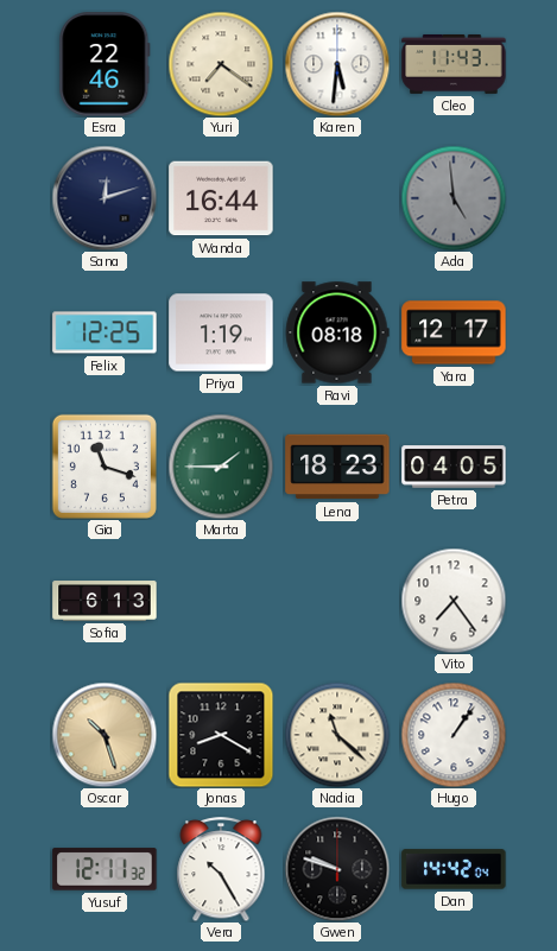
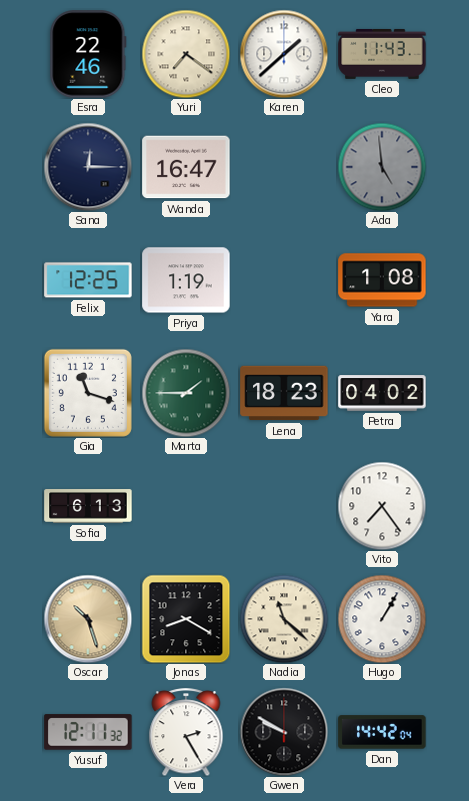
Karen: 5:31 -> 1:38 (284, 54)
Sana: 12:12 -> 12:15 (88, 167)
Wanda: 16:44 -> 16:47 (186, 167)
Ravi: 08:18 -> none (337, 332)
Yara: 12:17 -> 1:08 (382, 280)
Petra: 04:05 -> 04:02 (382, 393)
Hugo: 1:06 -> 1:05 (382, 619)
Vera: 10:25 -> 2:25 (186, 732)
Gwen: 9:48 -> 9:50 (284, 732)
